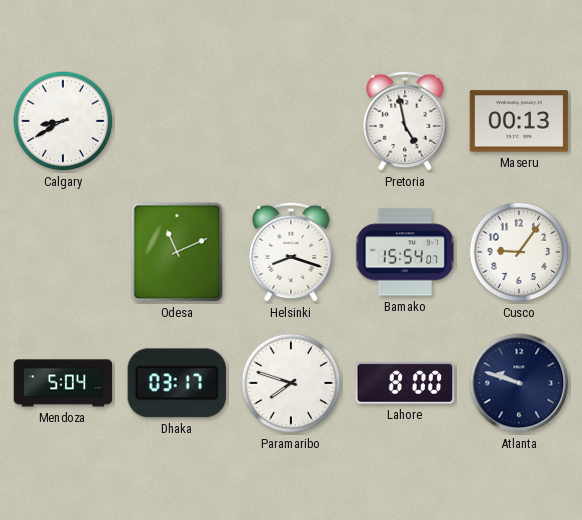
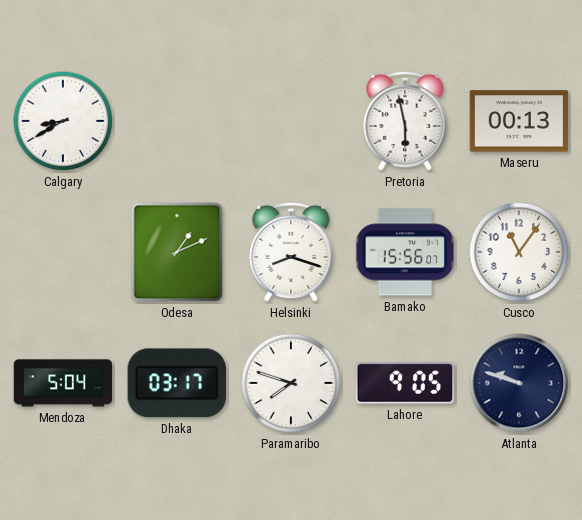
Pretoria: 4:58 -> 5:58 (405, 121)
Odesa: 11:11 -> 1:11 (177, 252)
Bamako: 15:54 -> 15:56 (405, 252)
Cusco: 9:06 -> 11:06 (519, 252)
Lahore: 8:00 -> 9:05 (405, 383)
